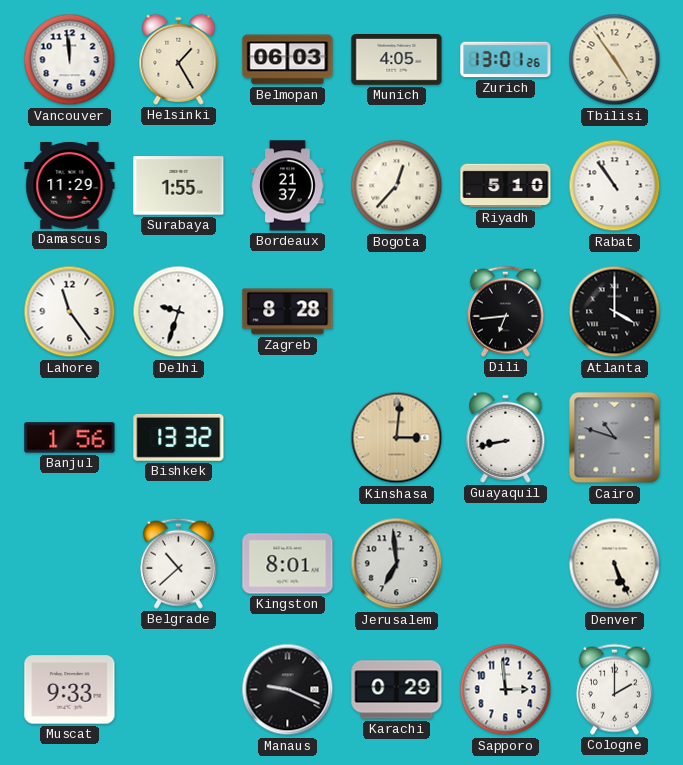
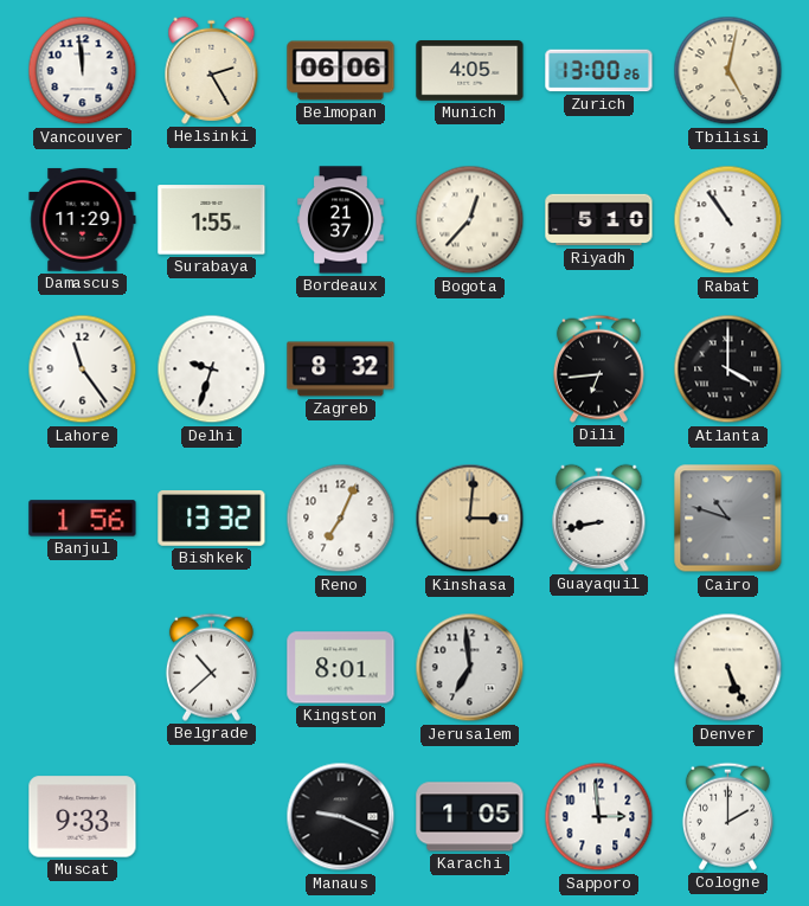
Helsinki: 1:25 -> 2:25 (212, 70)
Belmopan: 06:03 -> 06:06 (341, 71)
Zurich: 13:01 -> 13:00 (599, 71)
Tbilisi: 4:54 -> 5:02 (728, 71)
Zagreb: 8:28 -> 8:32 (341, 370)
Reno: none -> 7:04 (341, 519)
Karachi: 0:29 -> 1:05 (470, 817)
